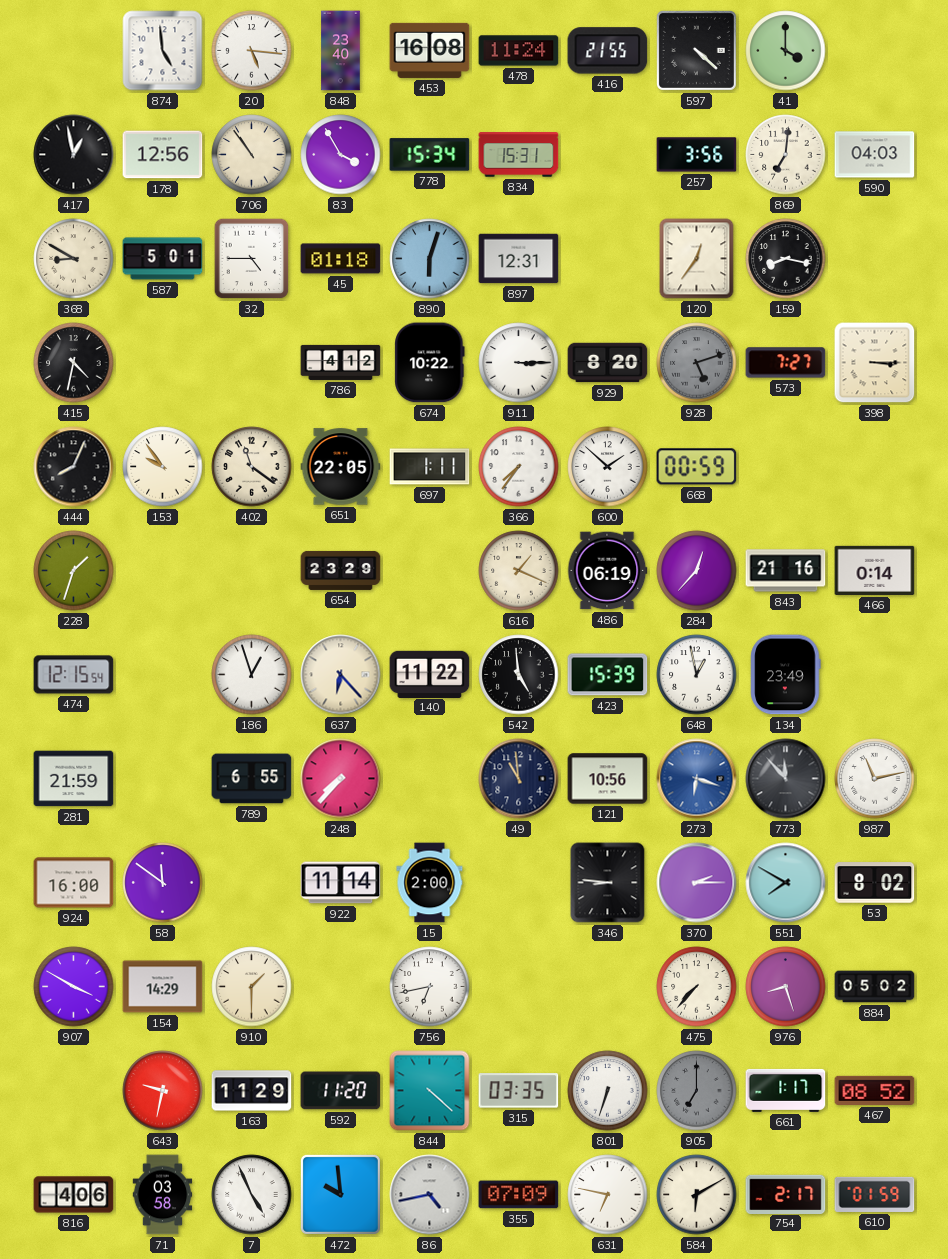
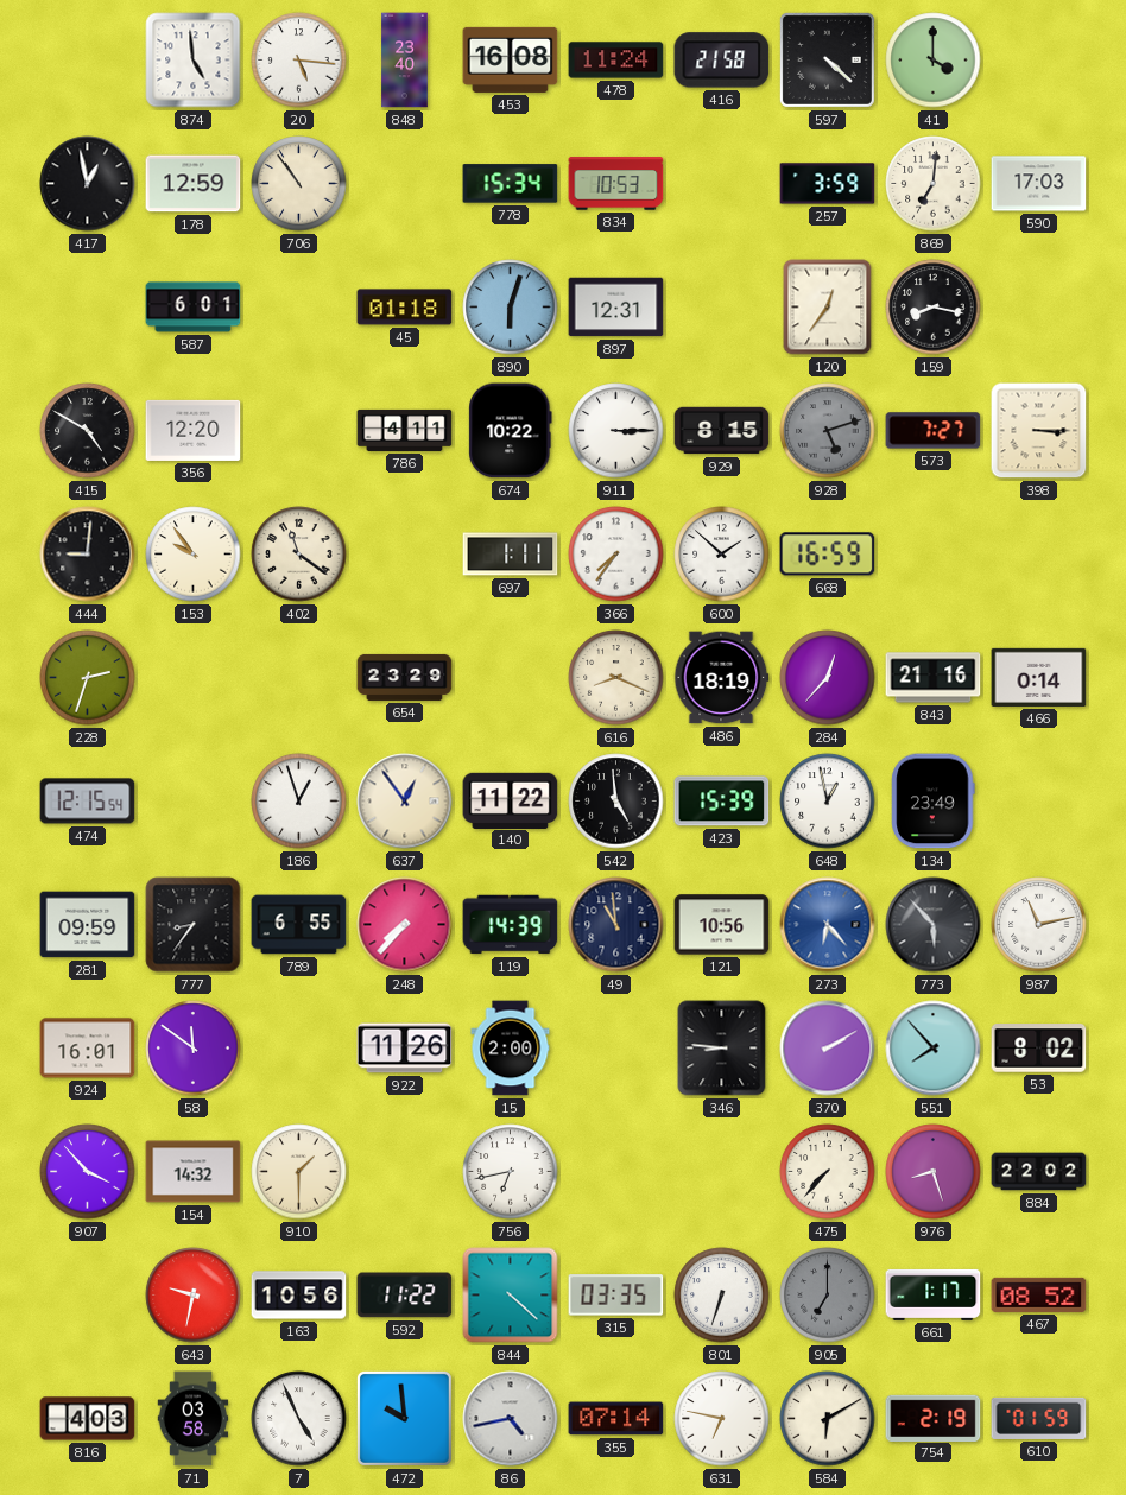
416: 21:55 -> 21:58 (722, 61)
178: 12:56 -> 12:59 (194, 184)
83: 3:55 -> none (341, 155)
834: 15:31 -> 10:53 (616, 184)
257: 3:56 -> 3:59 (828, 184)
590: 04:03 -> 17:03 (1039, 184)
368: 8:50 -> none (74, 259)
587: 5:01 -> 6:01 (194, 308)
32: 4:45 -> none (252, 259)
415: 4:32 -> 4:50 (88, 431)
356: none -> 12:20 (194, 430)
786: 4:12 -> 4:11 (405, 430)
929: 8:20 -> 8:15 (722, 431)
444: 8:04 -> 9:01 (88, 555)
651: 22:05 -> none (341, 467)
668: 00:59 -> 16:59 (828, 555)
228: 1:33 -> 2:33 (88, 678)
616: 1:19 -> 8:19 (616, 678)
486: 06:19 -> 18:19 (721, 678)
637: 6:23 -> 12:54 (405, 802)
281: 21:59 -> 09:59 (88, 925)
777: none -> 8:36 (194, 925)
119: none -> 14:39 (511, 925)
273: 6:18 -> 6:23 (828, 925)
773: 11:53 -> 5:53 (934, 925)
924: 16:00 -> 16:01 (88, 1049)
922: 11:14 -> 11:26 (405, 1049)
370: 2:15 -> 2:10 (828, 1049)
551: 7:50 -> 7:53 (934, 1049)
907: 3:50 -> 3:53 (88, 1172)
154: 14:29 -> 14:32 (194, 1172)
884: 05:02 -> 22:02 (1039, 1172)
163: 11:29 -> 10:56 (299, 1296)
592: 11:20 -> 11:22 (405, 1296)
816: 4:06 -> 4:03 (88, 1419)
355: 07:09 -> 07:14 (616, 1419)
754: 2:17 -> 2:19 (934, 1418)
